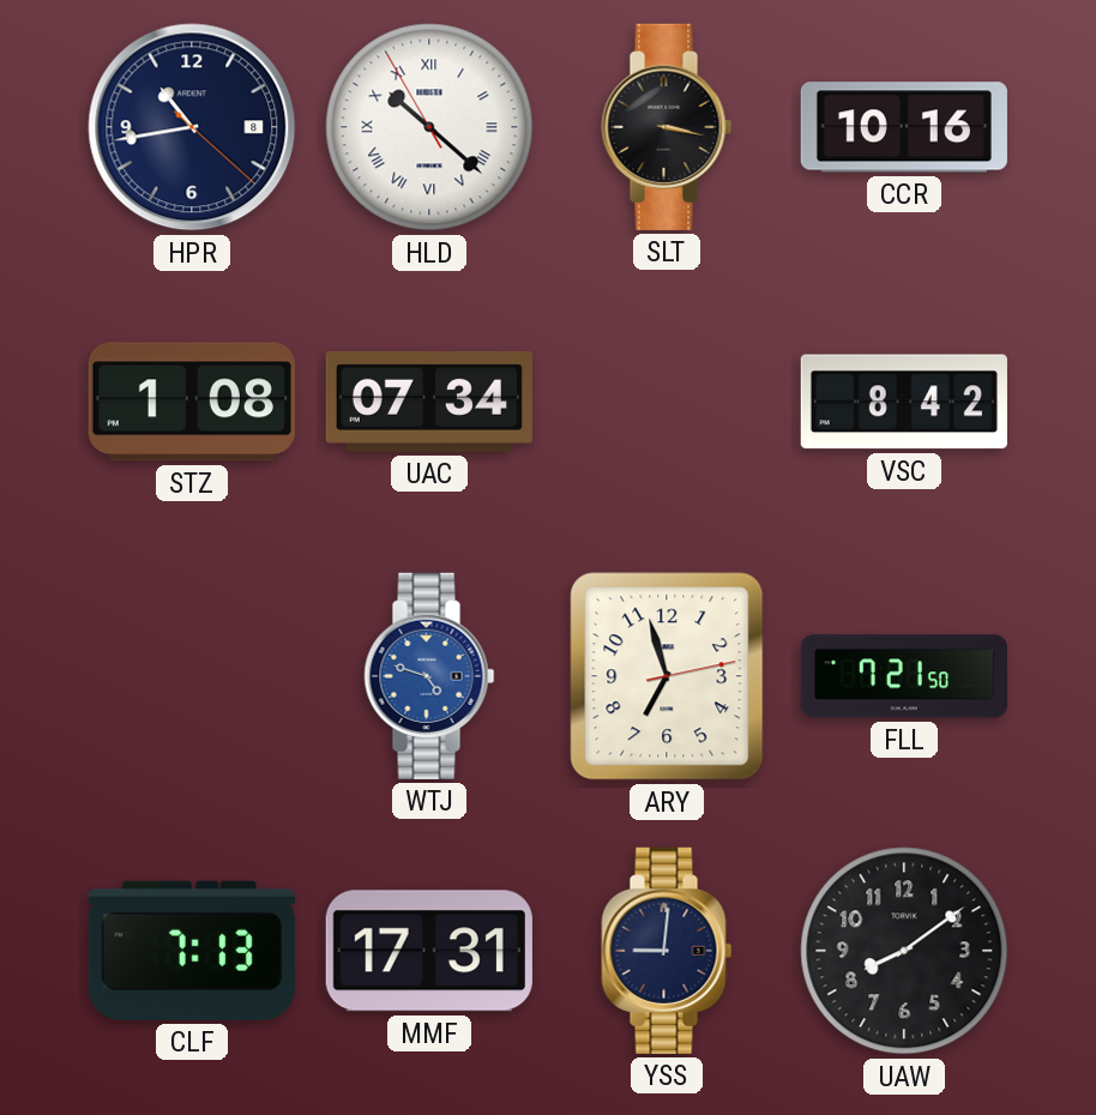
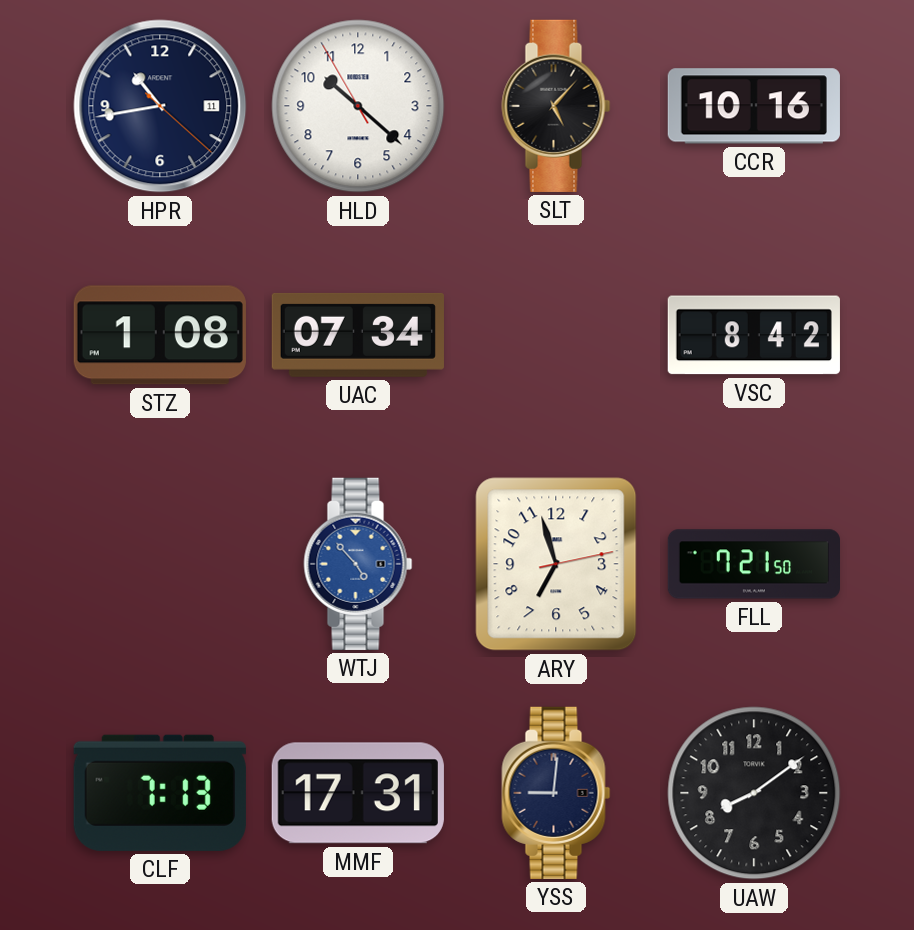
HPR date: 8 -> 11 (160, 106)
HLD numerals: Roman -> Arabic (358, 106)
SLT: 3:17 -> 5:07 (556, 106)
WTJ: 4:48 -> 4:53 (358, 564)
